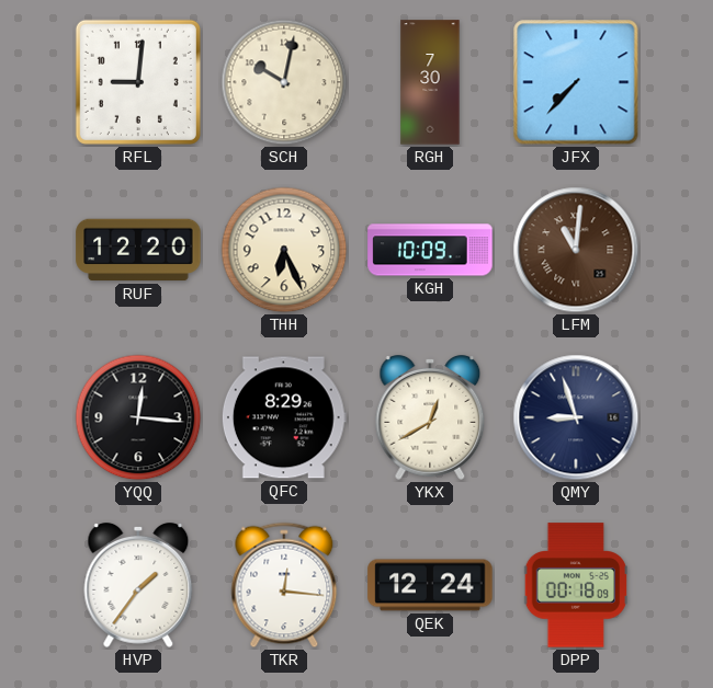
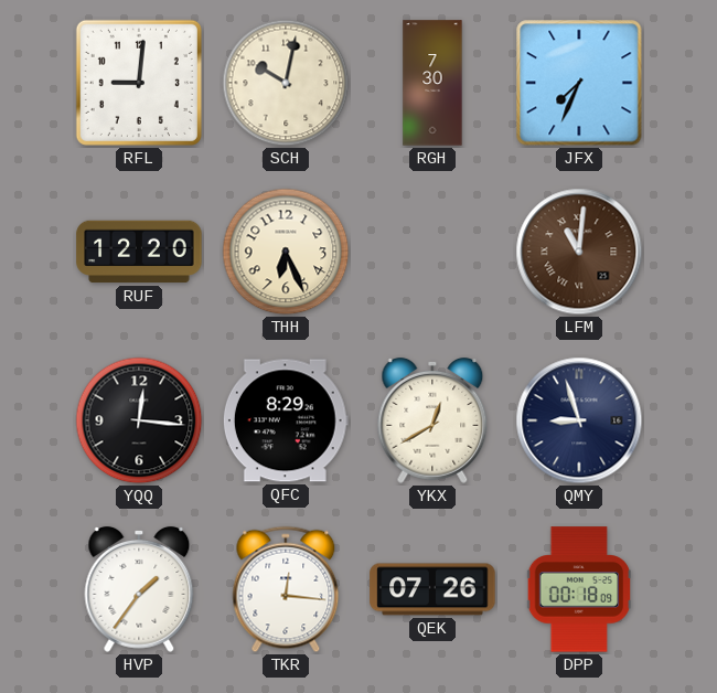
JFX: 7:37 -> 7:34 (579, 83)
KGH: 10:09 -> none (430, 250)
QEK: 12:24 -> 07:26 (432, 589)
